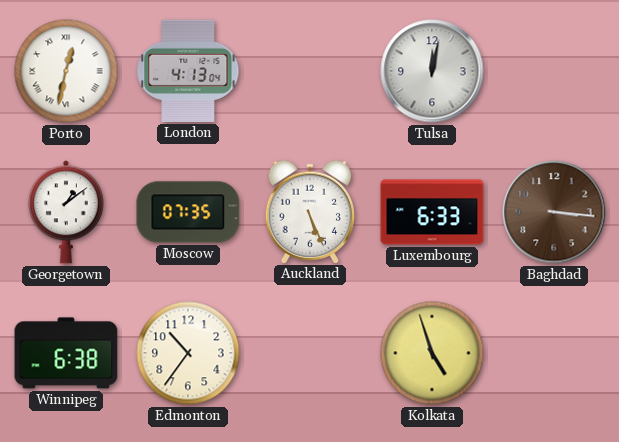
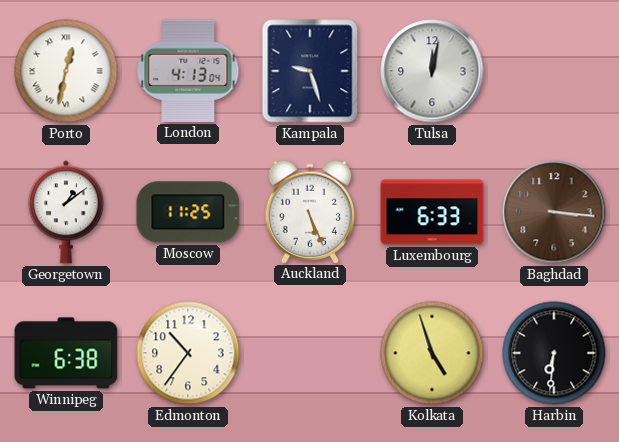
Kampala: none -> 9:27 (310, 71)
Moscow: 07:35 -> 11:25 (188, 212)
Harbin: none -> 6:31 (554, 353)
